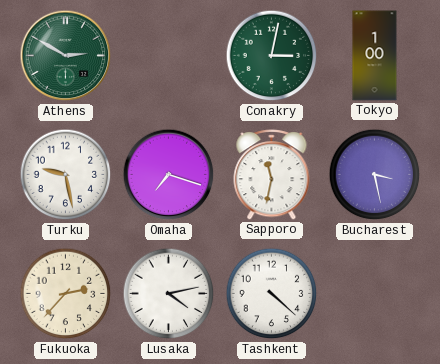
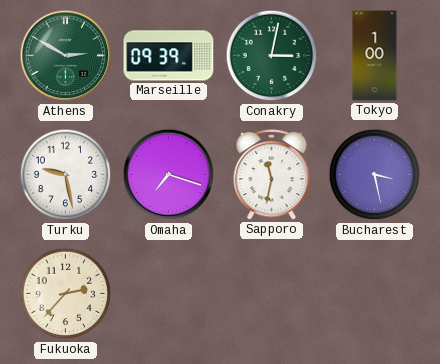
Marseille: none -> 09:39 (169, 56)
Lusaka: 4:13 -> none (169, 294)
Tashkent: 4:22 -> none (272, 294)
